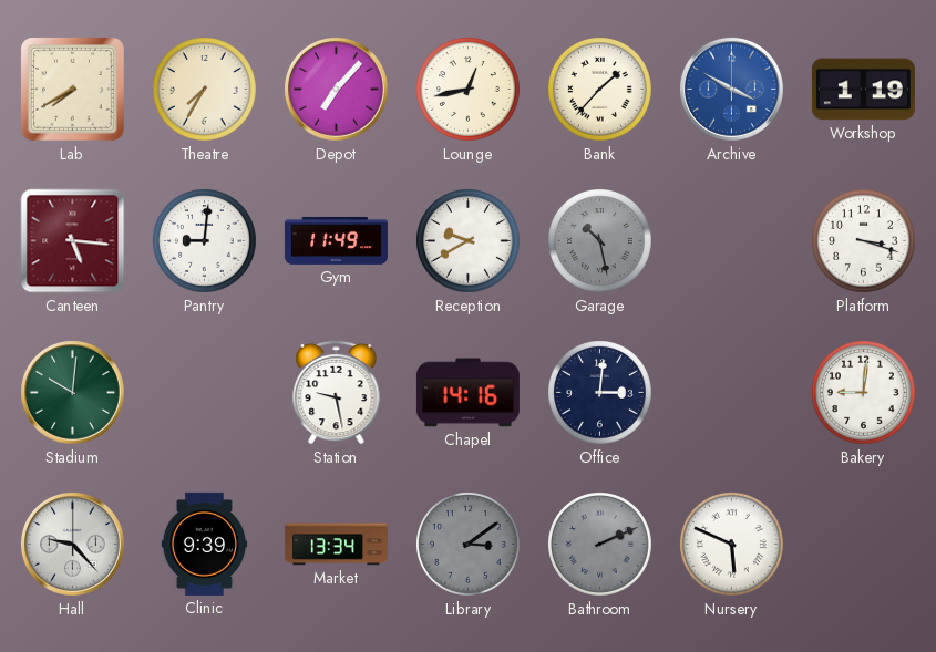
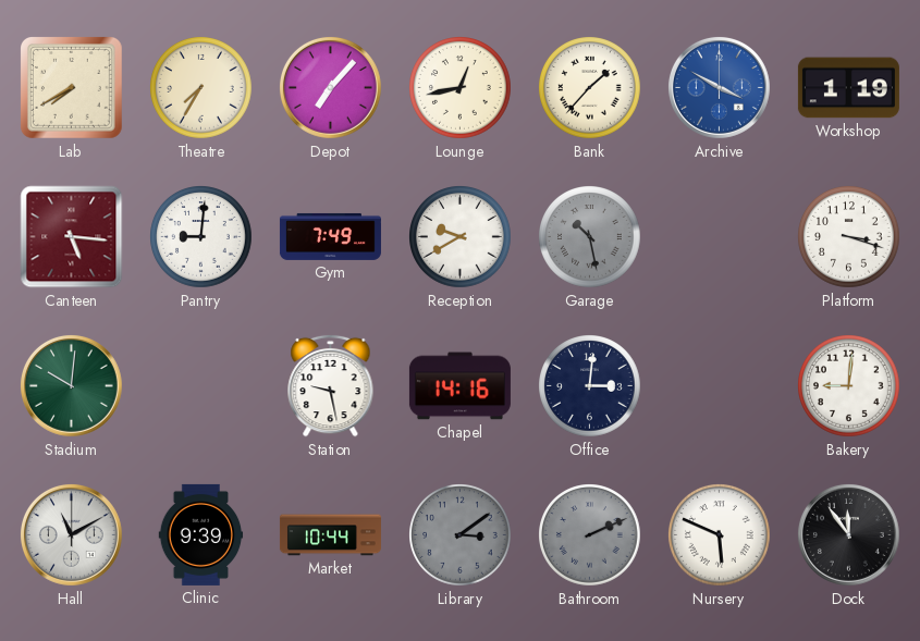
Gym: 11:49 -> 7:49 (330, 236)
Hall: 9:23 -> 11:10 (71, 534)
Market: 13:34 -> 10:44 (330, 535)
Dock: none -> 11:54 (848, 534)
